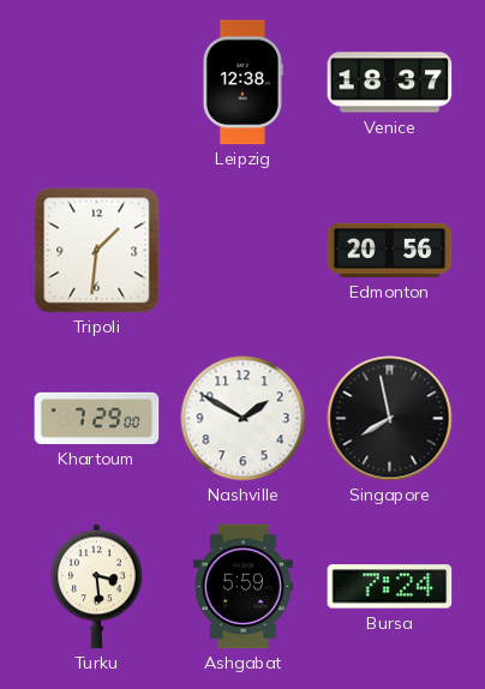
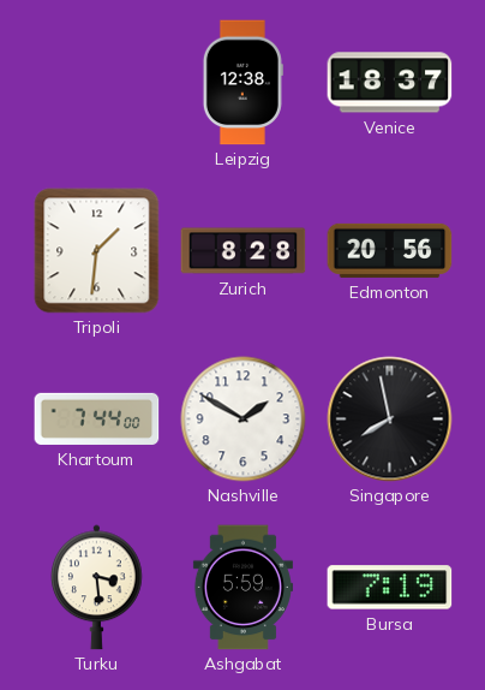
Zurich: none -> 8:28 (244, 251)
Khartoum: 7:29 -> 7:44 (97, 418)
Bursa: 7:24 -> 7:19 (390, 588)
